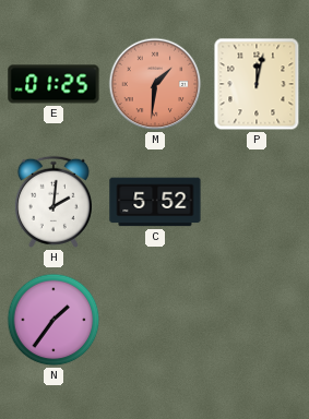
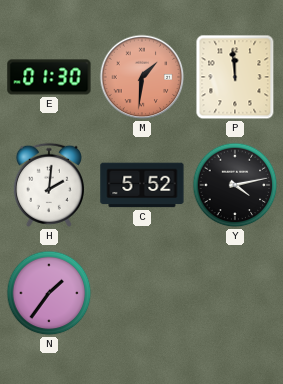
E: 01:25 -> 01:30 (49, 77)
P: 12:02 -> 11:59 (235, 77)
Y: none -> 4:13 (235, 185)
